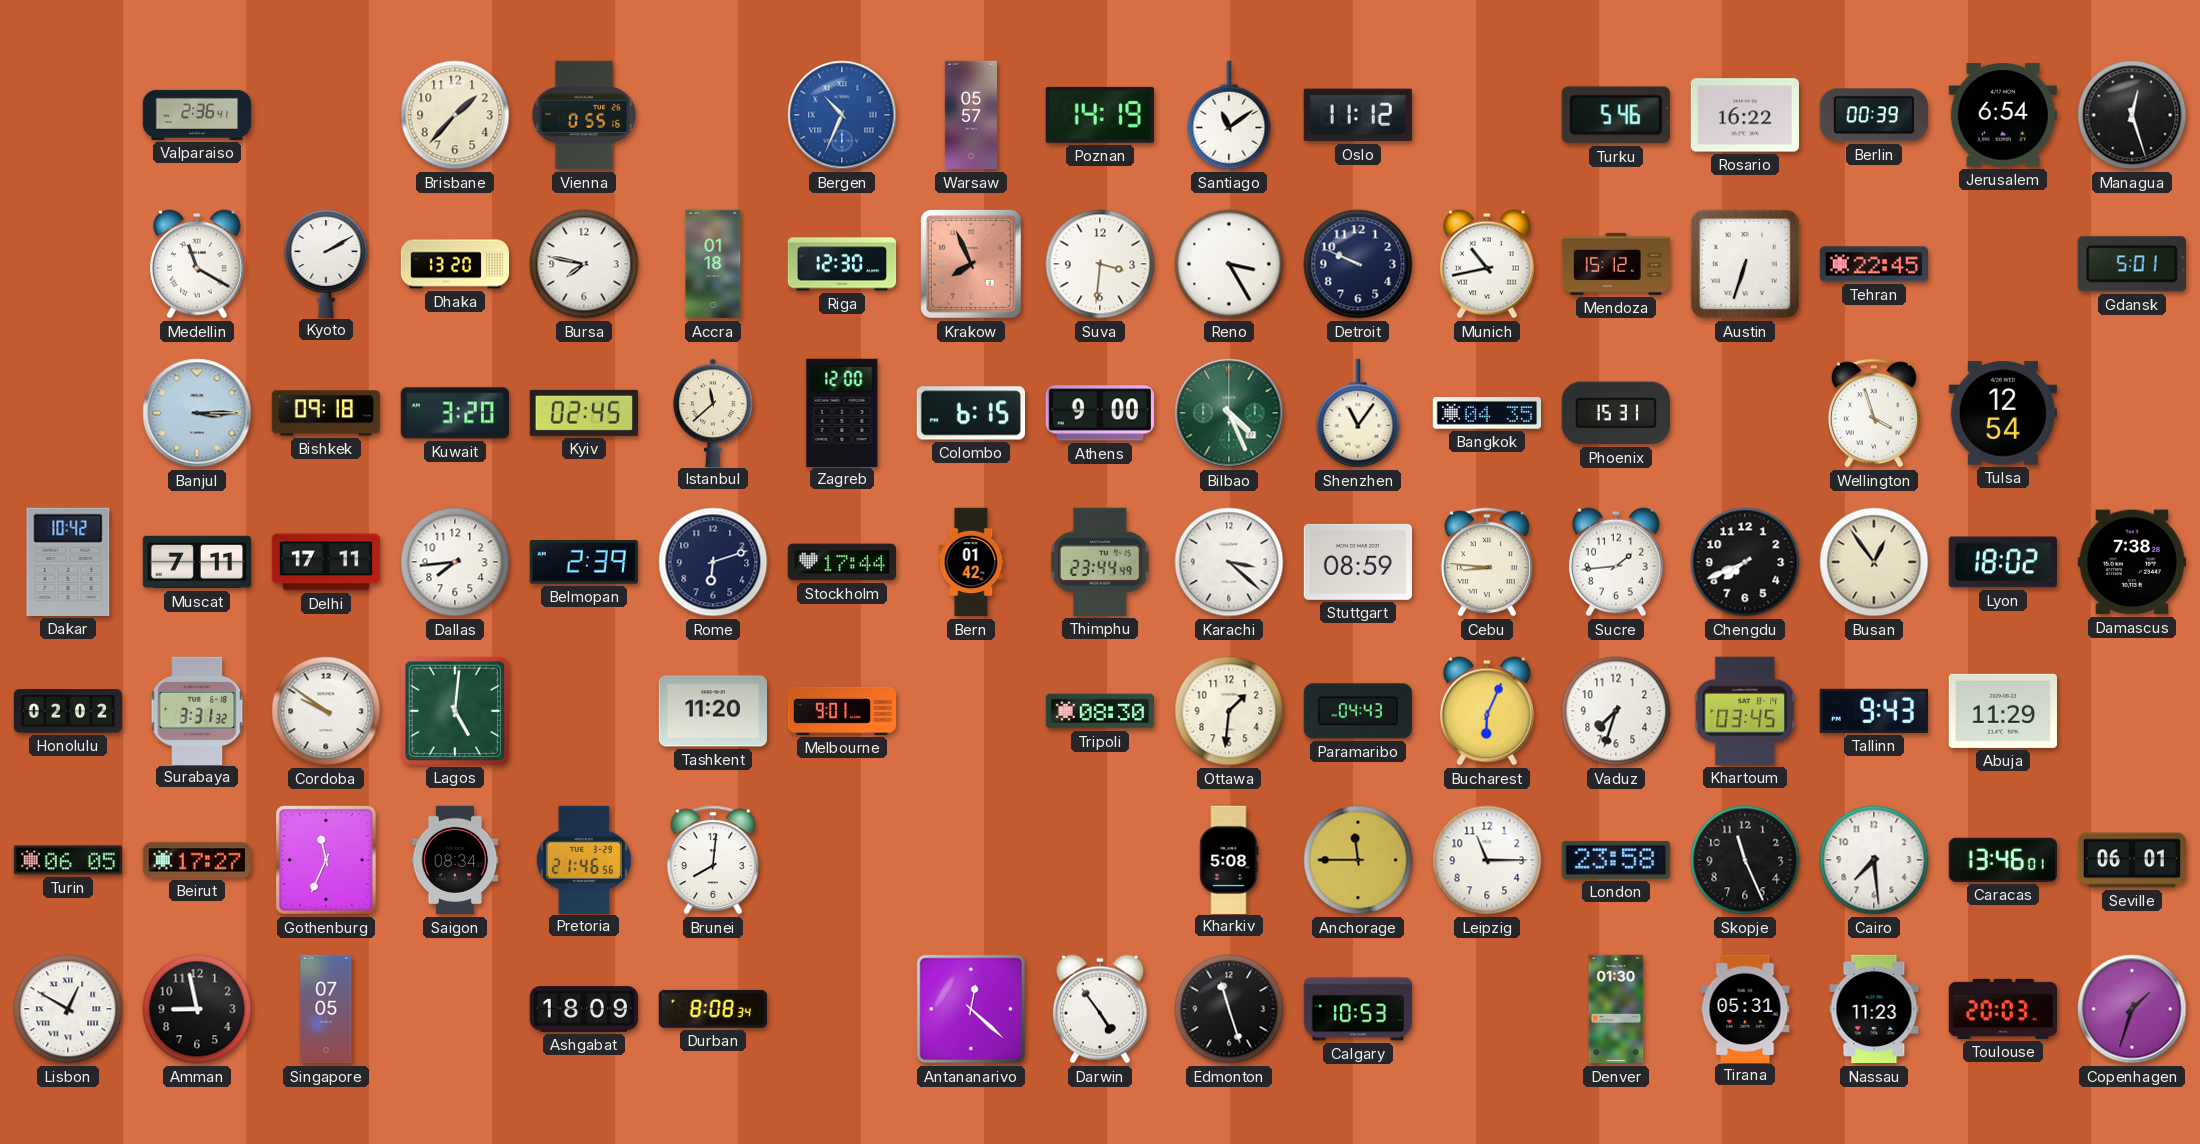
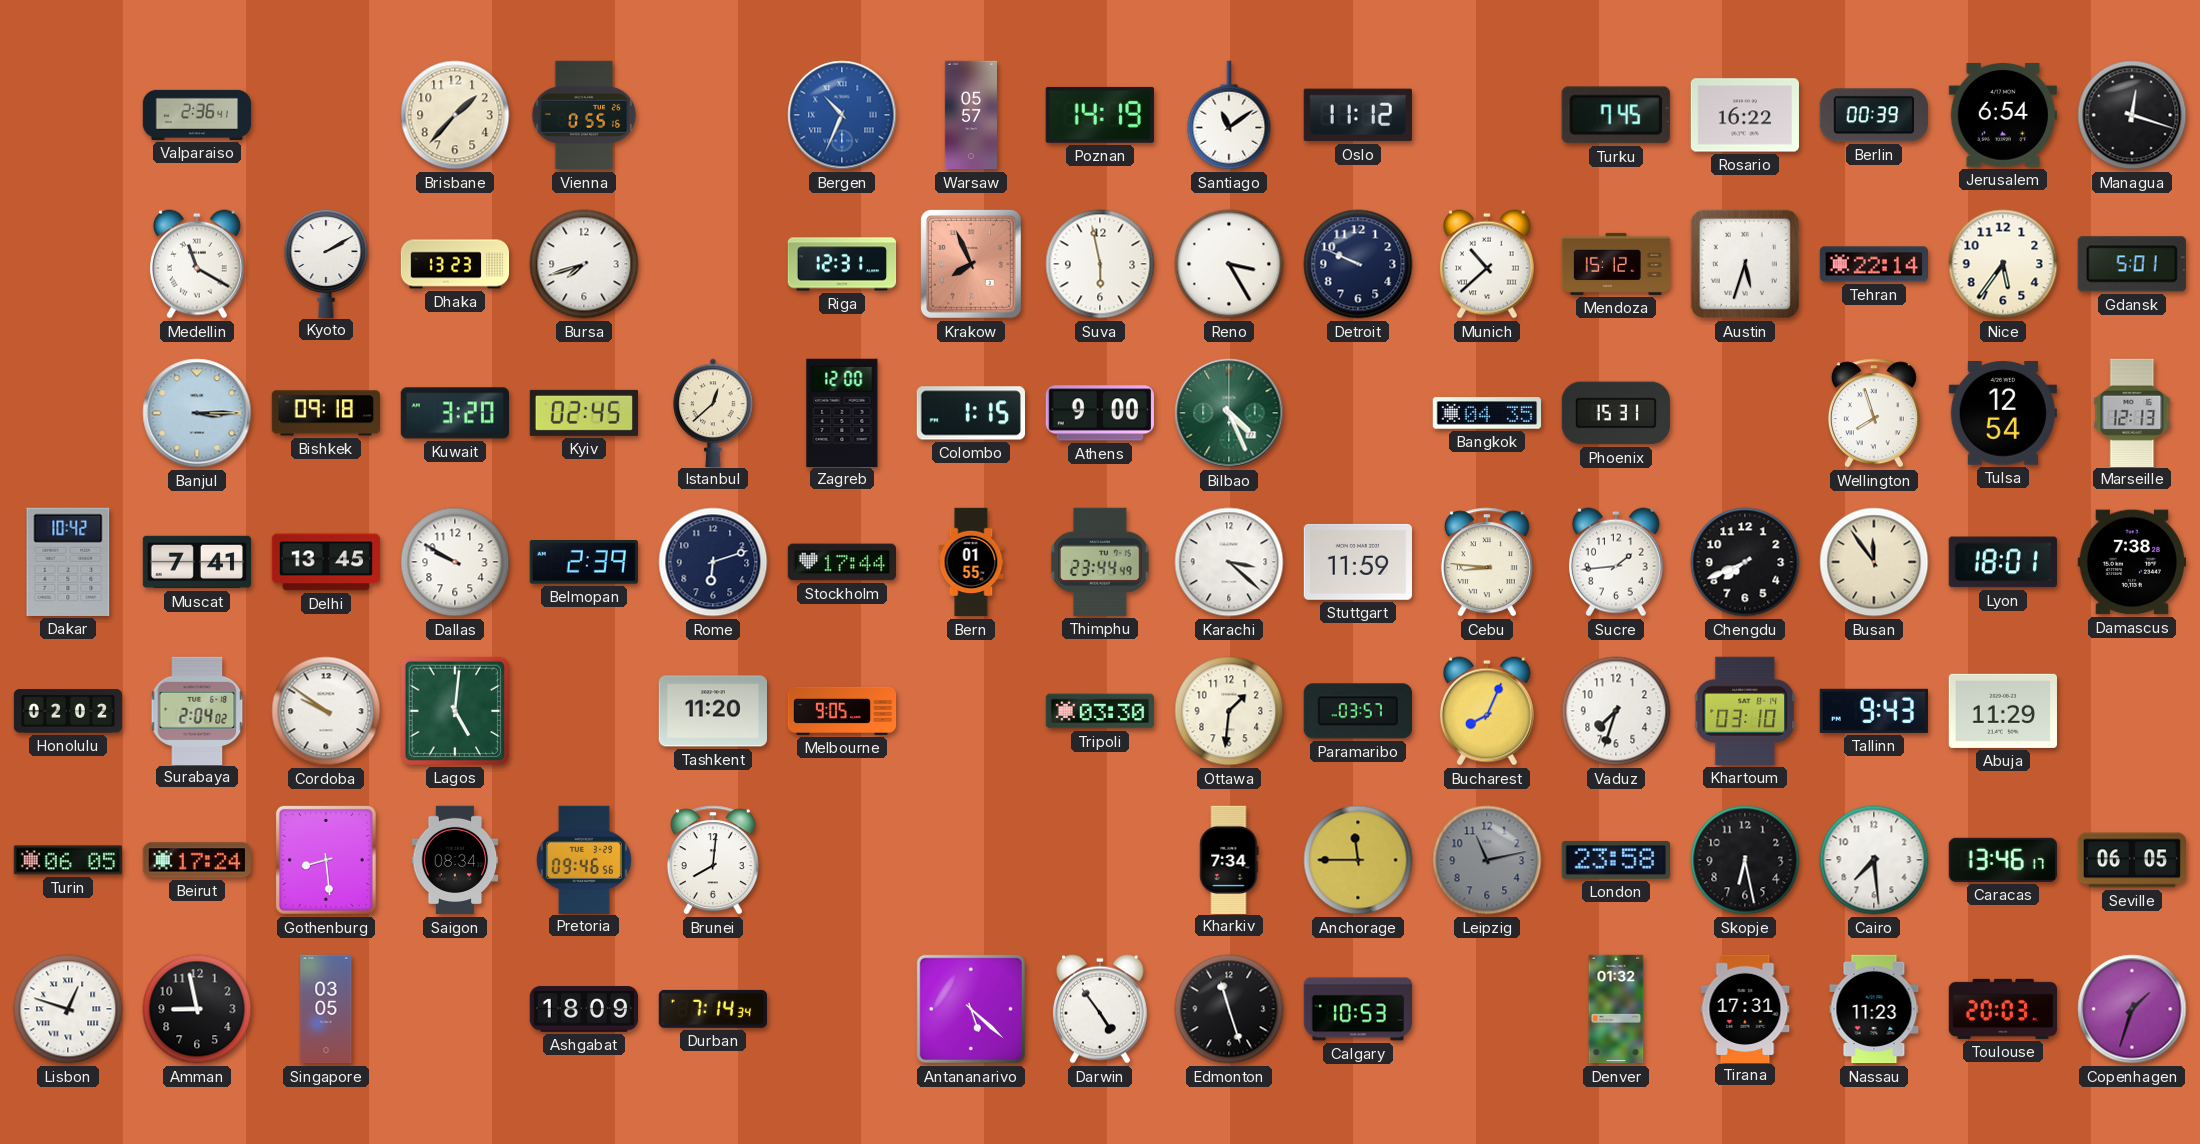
Turku: 5:46 -> 7:45 (1616, 115)
Managua: 12:27 -> 12:18 (2132, 115)
Dhaka: 13:20 -> 13:23 (455, 264)
Bursa: 7:47 -> 7:42 (584, 264)
Accra: 01:18 -> none (713, 264)
Riga: 12:30 -> 12:31 (842, 264)
Suva: 3:31 -> 5:58 (1100, 264)
Munich: 10:43 -> 10:38 (1487, 264)
Austin: 6:33 -> 5:33 (1745, 264)
Tehran: 22:45 -> 22:14 (1873, 264)
Nice: none -> 5:36 (2003, 264)
Istanbul: 11:38 -> 12:38 (713, 412)
Colombo: 6:15 -> 1:15 (970, 413)
Shenzhen: 11:06 -> none (1358, 413)
Wellington: 3:57 -> 7:57 (1874, 413)
Marseille: none -> 12:13 (2132, 412)
Muscat: 7:11 -> 7:41 (197, 562)
Delhi: 17:11 -> 13:45 (326, 562)
Dallas: 7:44 -> 9:50 (455, 562)
Bern: 01:42 -> 01:55 (971, 562)
Stuttgart: 08:59 -> 11:59 (1358, 562)
Busan: 12:54 -> 11:54 (1874, 562)
Lyon: 18:02 -> 18:01 (2003, 562)
Surabaya: 3:31 -> 2:04 (197, 710)
Melbourne: 9:01 -> 9:05 (842, 711)
Tripoli: 08:30 -> 03:30 (1100, 711)
Paramaribo: 04:43 -> 03:57 (1358, 711)
Bucharest: 6:04 -> 8:04 (1487, 711)
Khartoum: 03:45 -> 03:10 (1744, 711)
Beirut: 17:27 -> 17:24 (196, 860)
Gothenburg: 11:34 -> 8:29 (326, 860)
Pretoria: 21:46 -> 09:46 (584, 859)
Kharkiv: 5:08 -> 7:34 (1229, 859)
Leipzig: 11:15 -> 11:13 (1487, 860)
Leipzig dial: white -> grey (1487, 860)
Skopje: 11:26 -> 6:28 (1745, 860)
Caracas: 13:46:01 -> 13:46:17 (2003, 860)
Seville: 06:01 -> 06:05 (2131, 860)
Lisbon: 12:50 -> 12:48 (68, 1009)
Singapore: 07:05 -> 03:05 (326, 1009)
Durban: 8:08 -> 7:14 (713, 1009)
Antananarivo: 12:22 -> 5:22 (971, 1009)
Denver: 01:30 -> 01:32 (1616, 1009)
Tirana: 05:31 -> 17:31 (1745, 1008)
